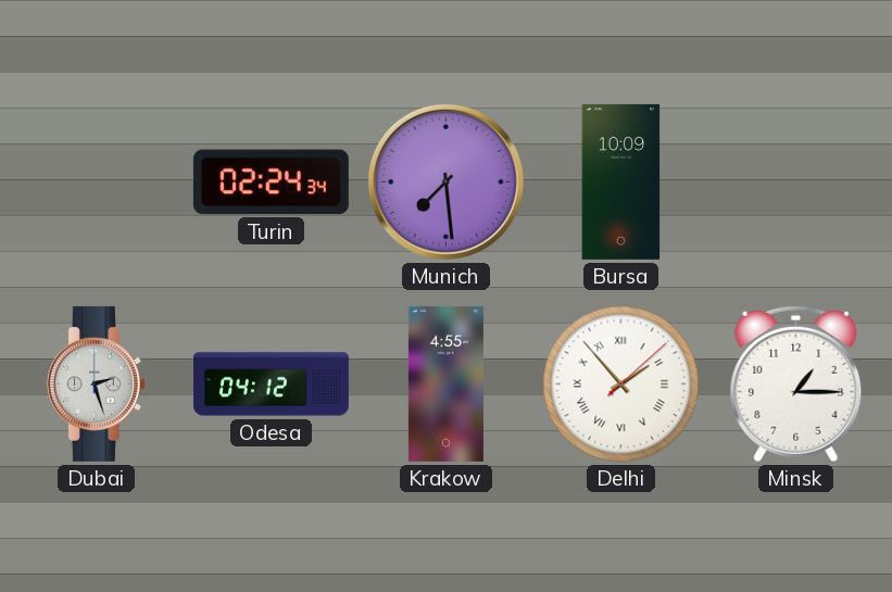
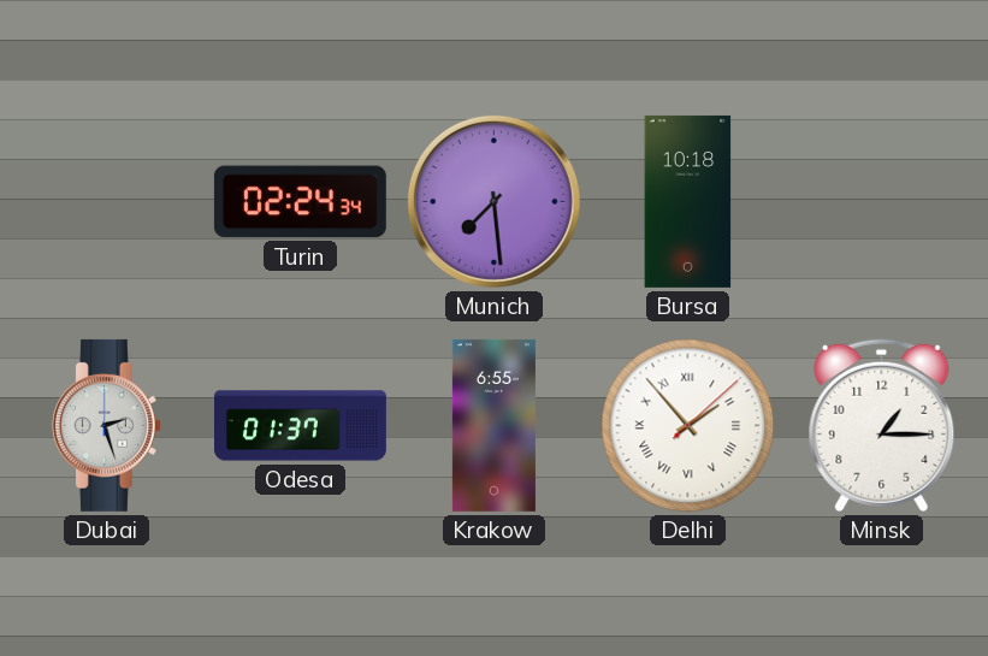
Bursa: 10:09 -> 10:18 (688, 201)
Odesa: 04:12 -> 01:37 (300, 426)
Krakow: 4:55 -> 6:55 (493, 425)
